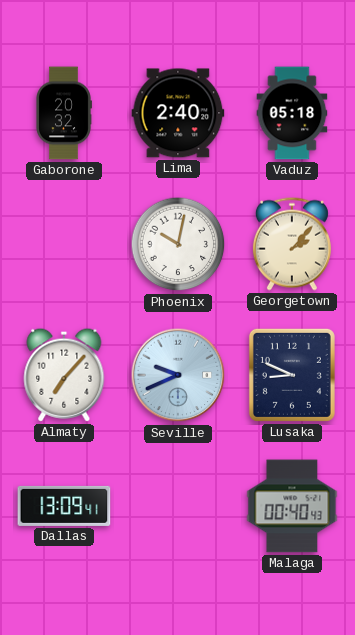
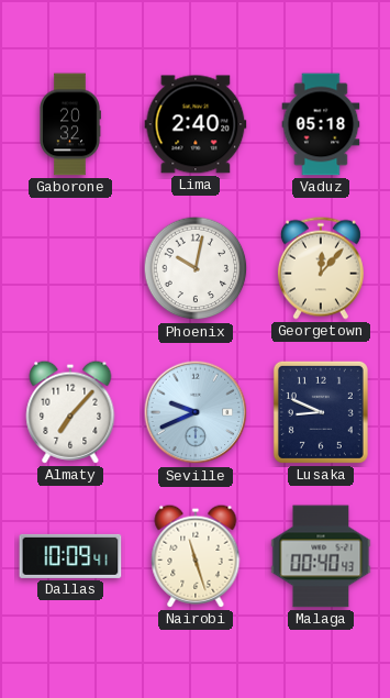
Georgetown: 2:07 -> 12:07 (321, 268)
Dallas: 13:09 -> 10:09 (70, 556)
Nairobi: none -> 11:27 (196, 556)
